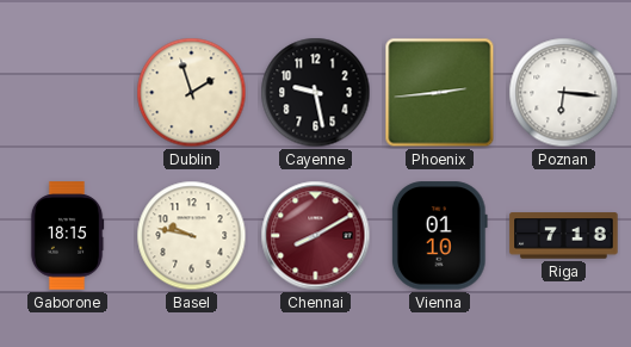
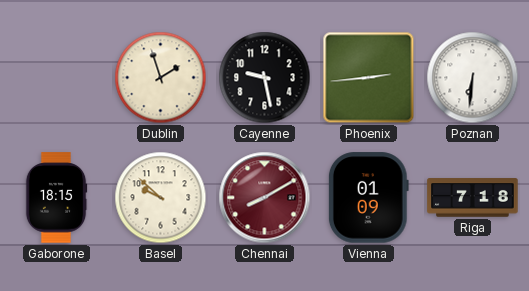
Poznan: 6:16 -> 6:31 (473, 78)
Basel: 9:47 -> 9:52 (161, 198)
Vienna: 01:10 -> 01:09 (368, 198)
